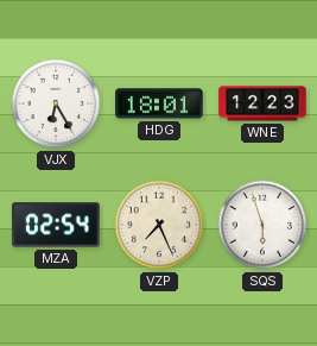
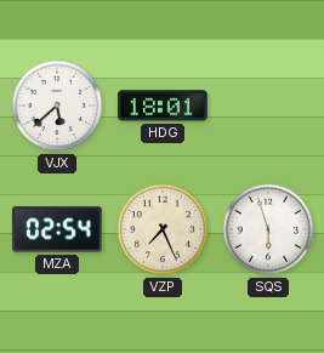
VJX: 6:25 -> 5:38 (57, 106)
WNE: 12:23 -> none (262, 103)
